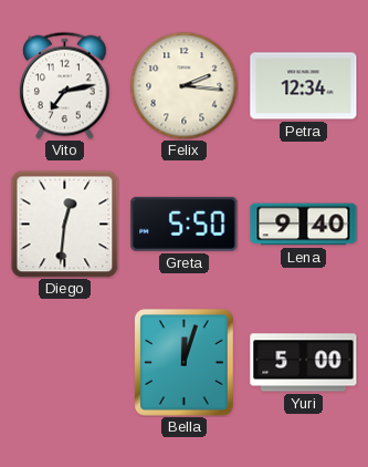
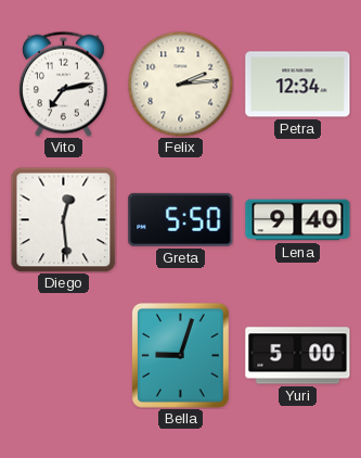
Felix: 2:16 -> 2:14 (180, 84)
Diego: 12:31 -> 12:29 (63, 220)
Bella: 12:03 -> 9:03 (180, 356)
